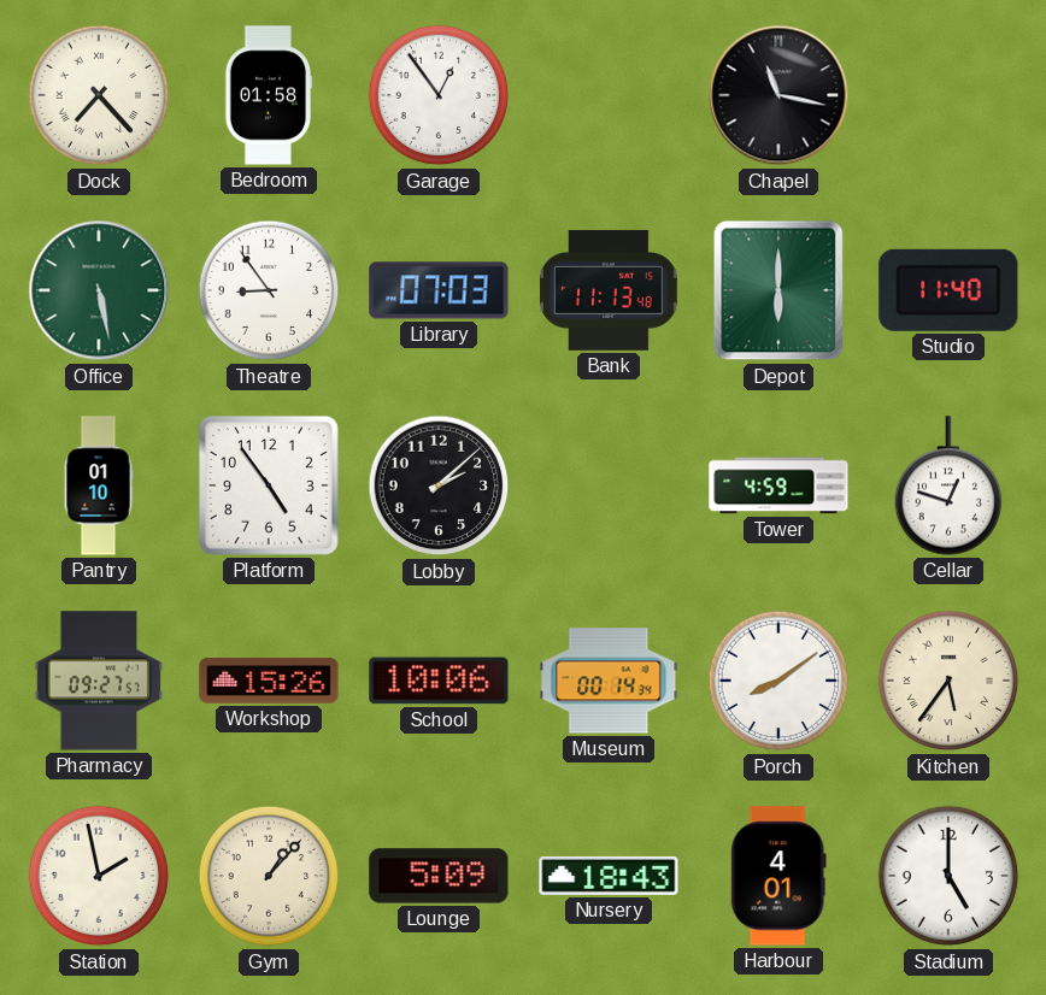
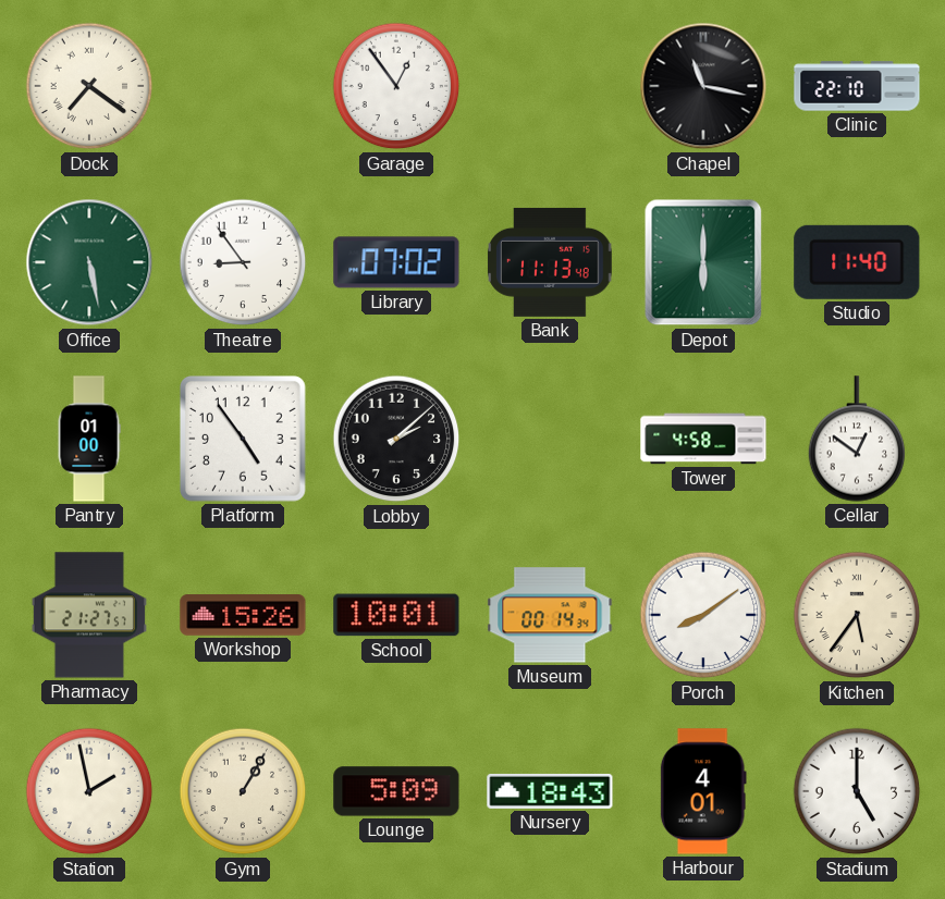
Dock: 7:23 -> 7:21 (89, 86)
Bedroom: 01:58 -> none (269, 95)
Clinic: none -> 22:10 (857, 86)
Library: 07:03 -> 07:02 (396, 262)
Pantry: 01:10 -> 01:00 (89, 439)
Tower: 4:59 -> 4:58 (703, 439)
Cellar: 12:48 -> 12:51 (857, 439)
Pharmacy: 09:27 -> 21:27 (89, 615)
School: 10:06 -> 10:01 (396, 615)
Gym: 1:07 -> 1:05 (243, 791)
